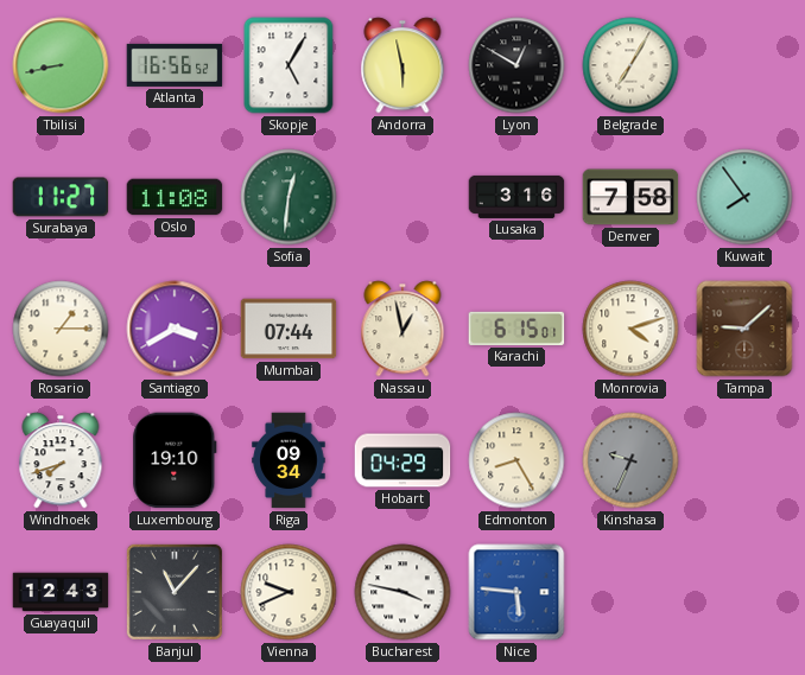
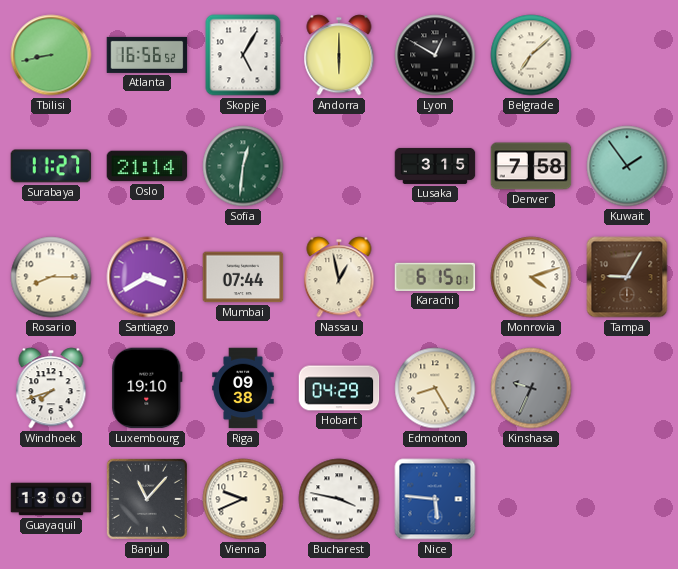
Andorra: 5:58 -> 6:00 (339, 55)
Belgrade: 7:05 -> 7:08 (531, 55)
Oslo: 11:08 -> 21:14 (147, 166)
Lusaka: 3:16 -> 3:15 (435, 166)
Kuwait: 7:54 -> 1:54 (627, 166)
Rosario: 1:15 -> 8:15 (51, 277)
Tampa: 9:08 -> 9:05 (627, 277)
Riga: 09:34 -> 09:38 (243, 388)
Guayaquil: 12:43 -> 13:00 (51, 499)
